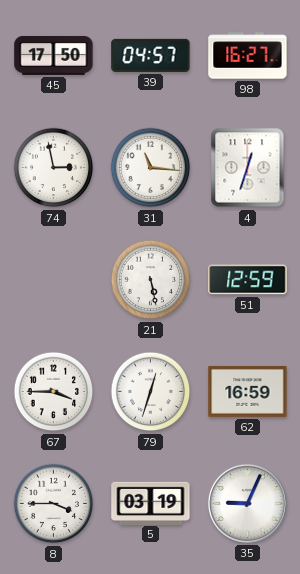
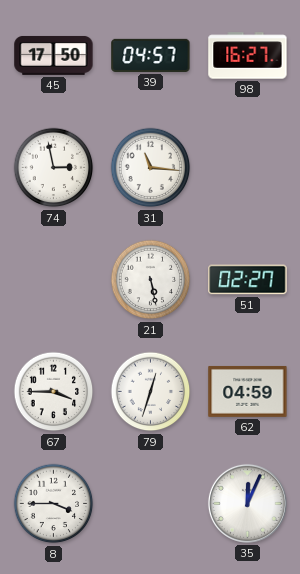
4: 12:33 -> none (248, 168)
51: 12:59 -> 02:27 (248, 280)
62: 16:59 -> 04:59 (248, 391)
5: 03:19 -> none (151, 503)
35: 9:04 -> 12:04 (247, 503)
